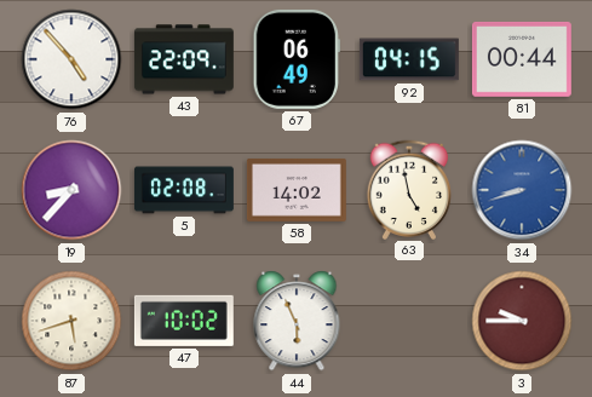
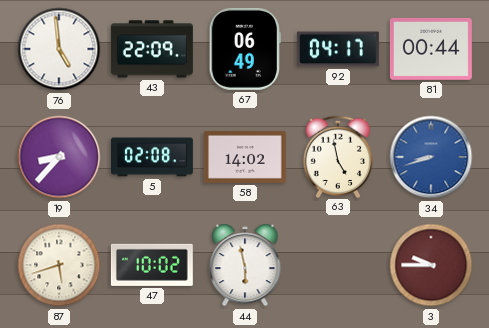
76: 4:53 -> 4:59 (59, 49)
92: 04:15 -> 04:17 (338, 49)
44: 5:56 -> 5:58 (245, 265)
